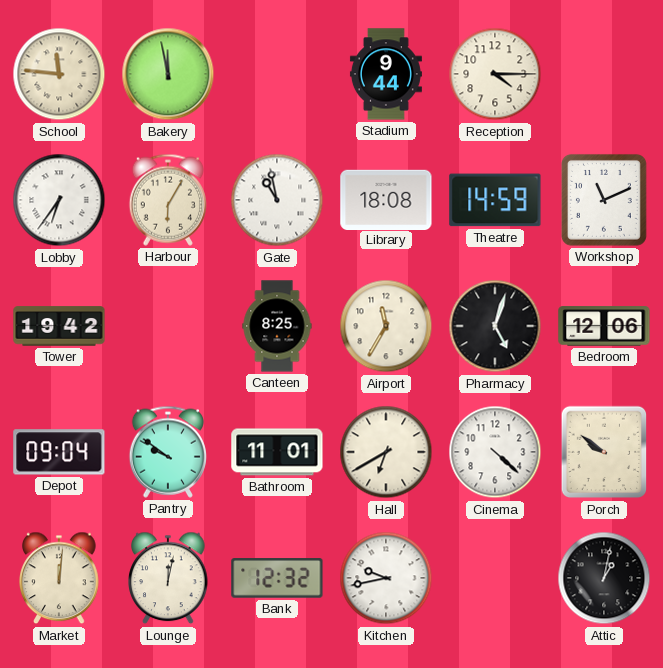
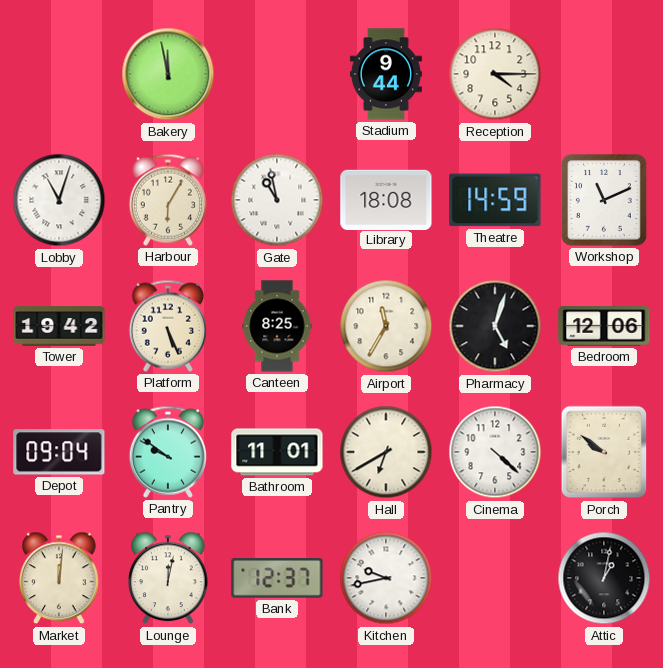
School: 11:46 -> none (59, 74)
Lobby: 6:36 -> 11:03 (59, 200)
Platform: none -> 5:26 (168, 326)
Bank: 12:32 -> 12:37 (277, 578)
